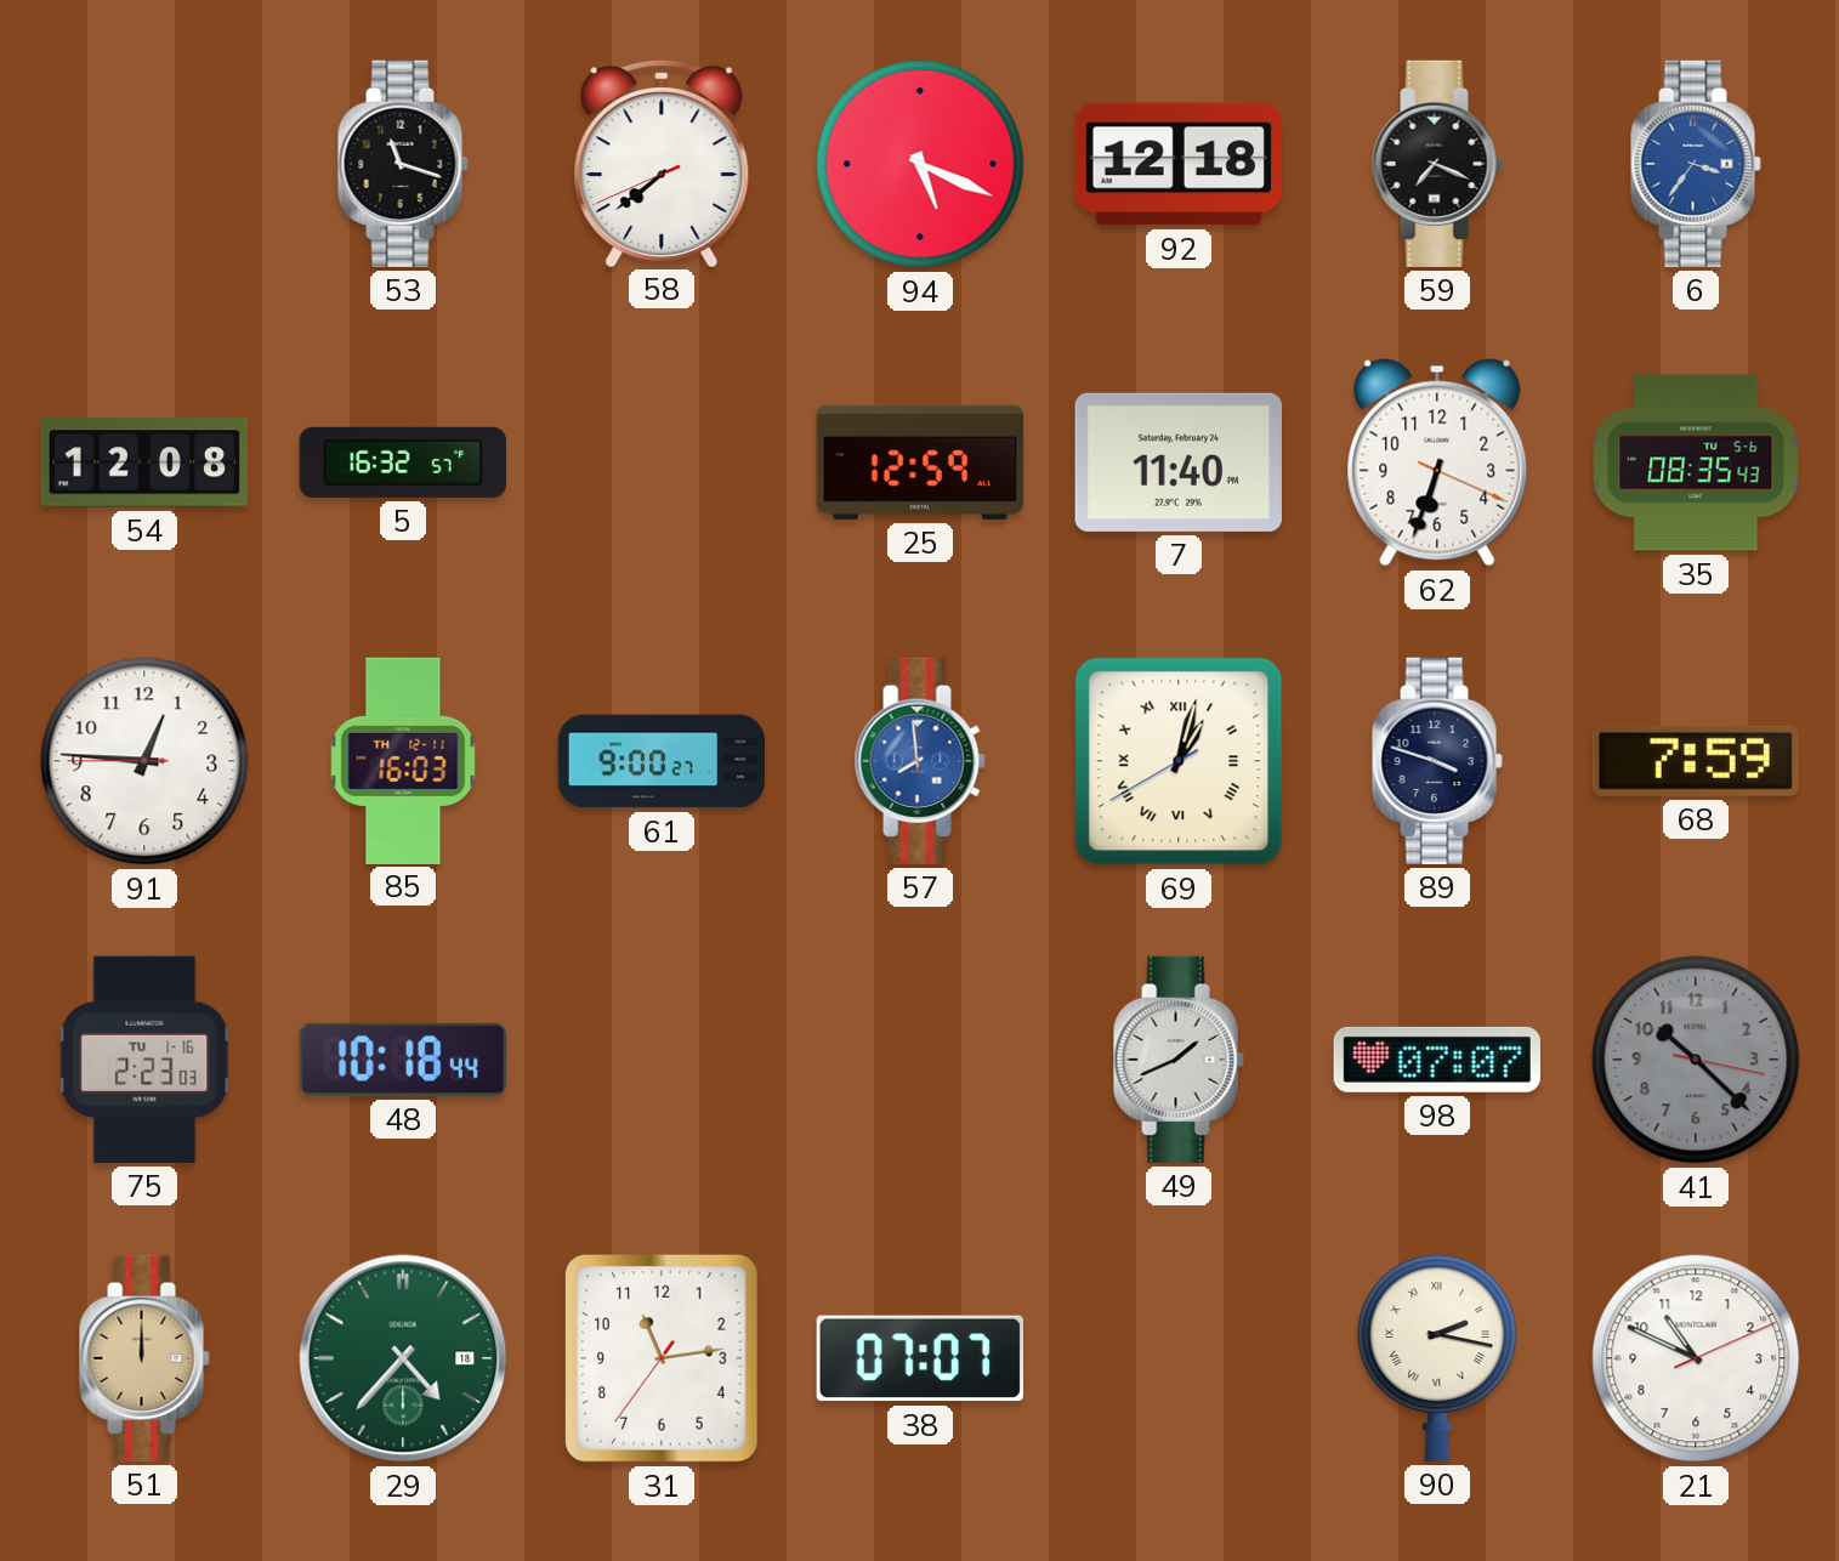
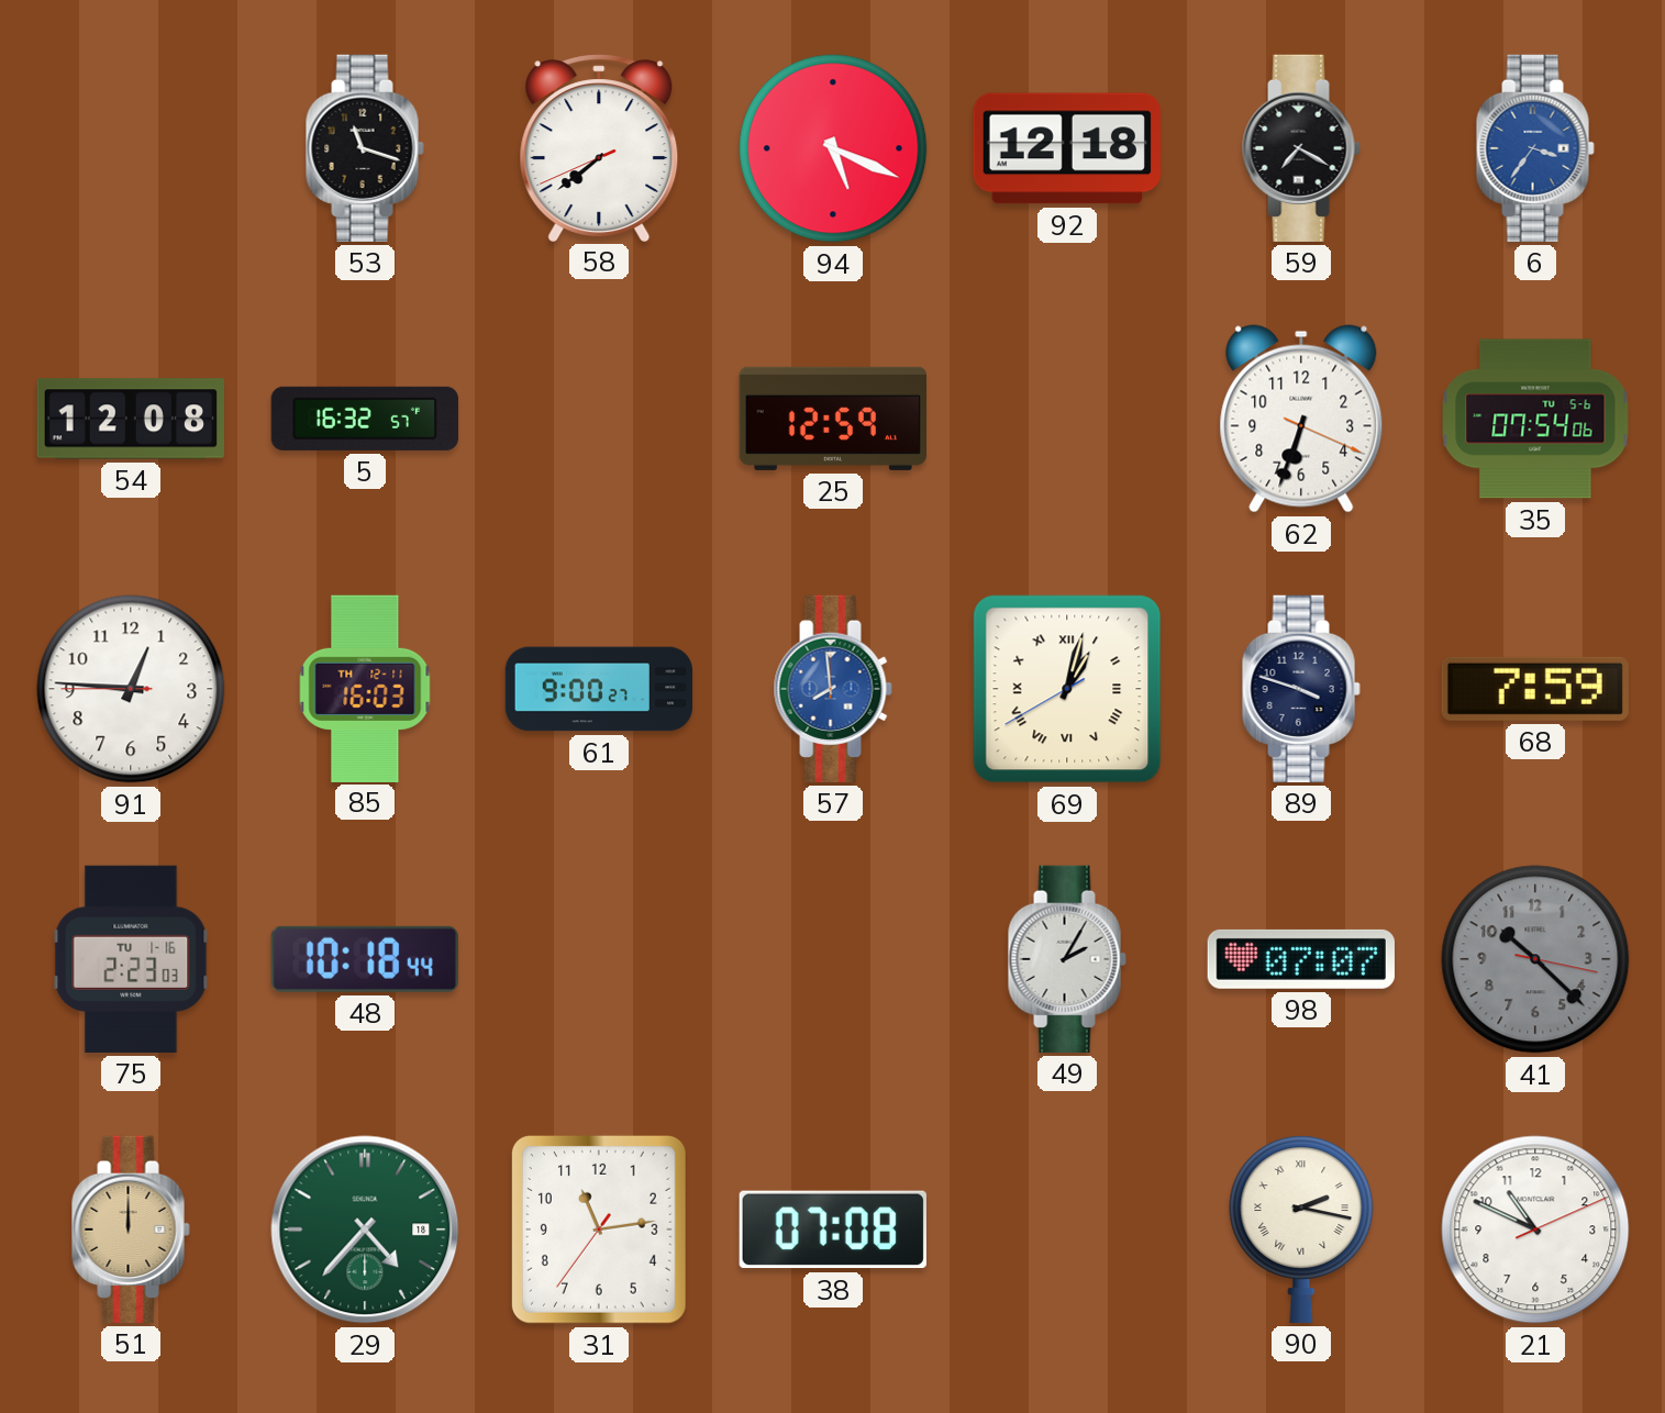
59: 7:19 -> 7:20 (1301, 148)
7: 11:40 -> none (1179, 462)
35: 08:35 -> 07:54 (1535, 419)
49: 1:41 -> 2:05 (1067, 959)
38: 07:07 -> 07:08 (833, 1230)
